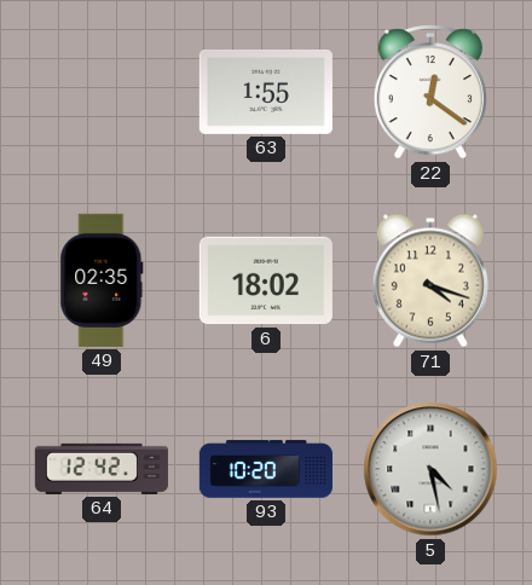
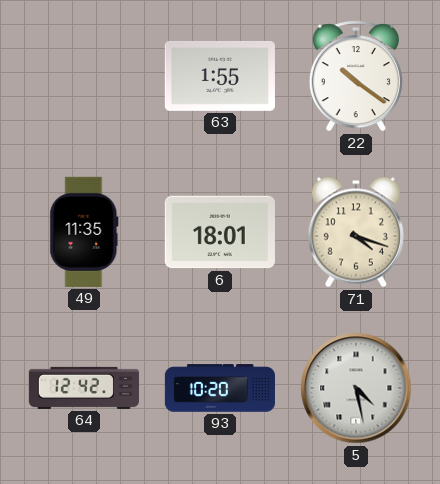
22: 12:21 -> 10:21 (356, 76)
49: 02:35 -> 11:35 (84, 232)
6: 18:02 -> 18:01 (220, 232)
